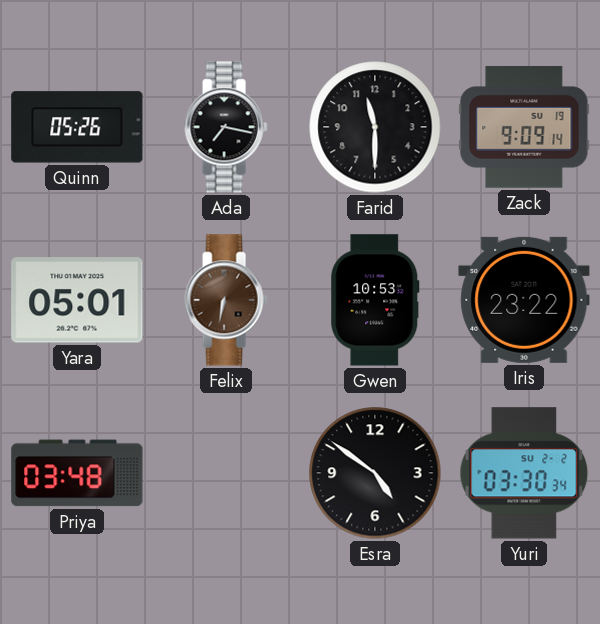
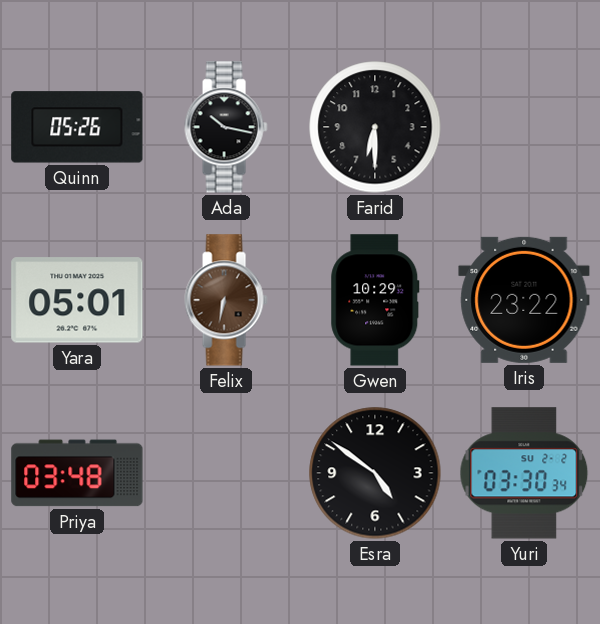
Ada: 7:17 -> 10:17 (226, 127)
Farid: 11:30 -> 6:30 (375, 127)
Zack: 9:09 -> none (524, 127)
Gwen: 10:53 -> 10:29 (375, 300)
